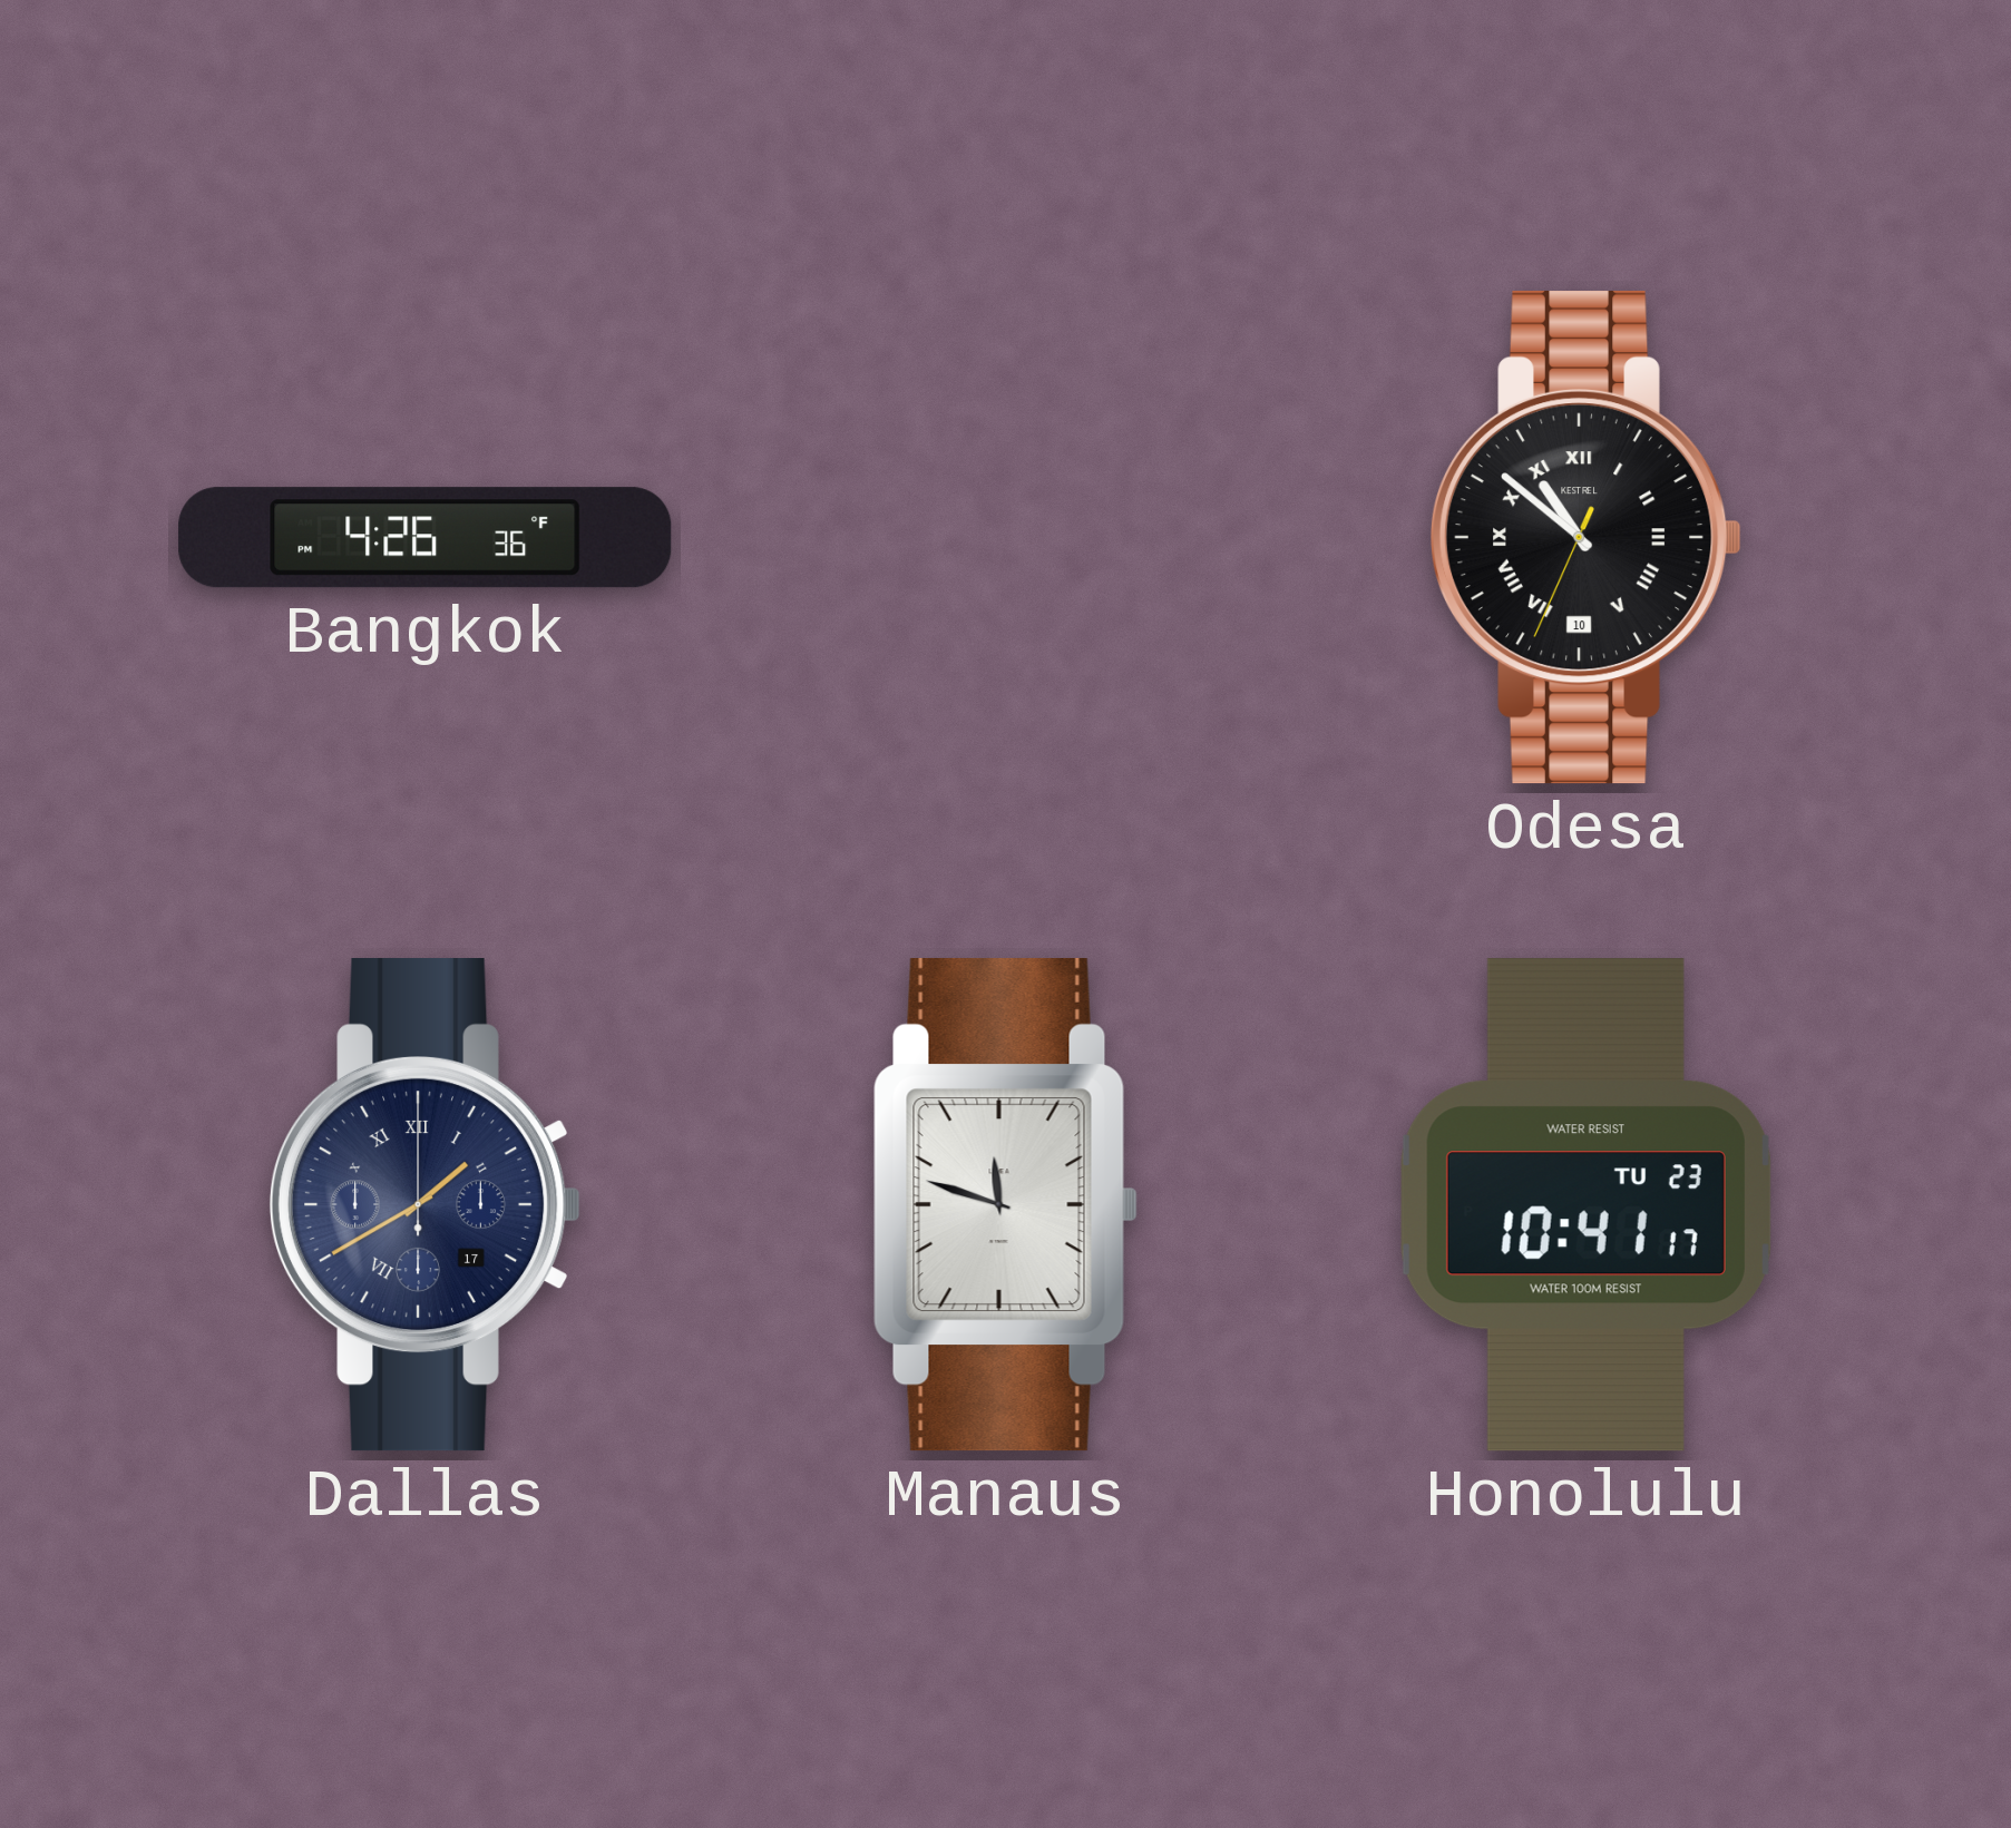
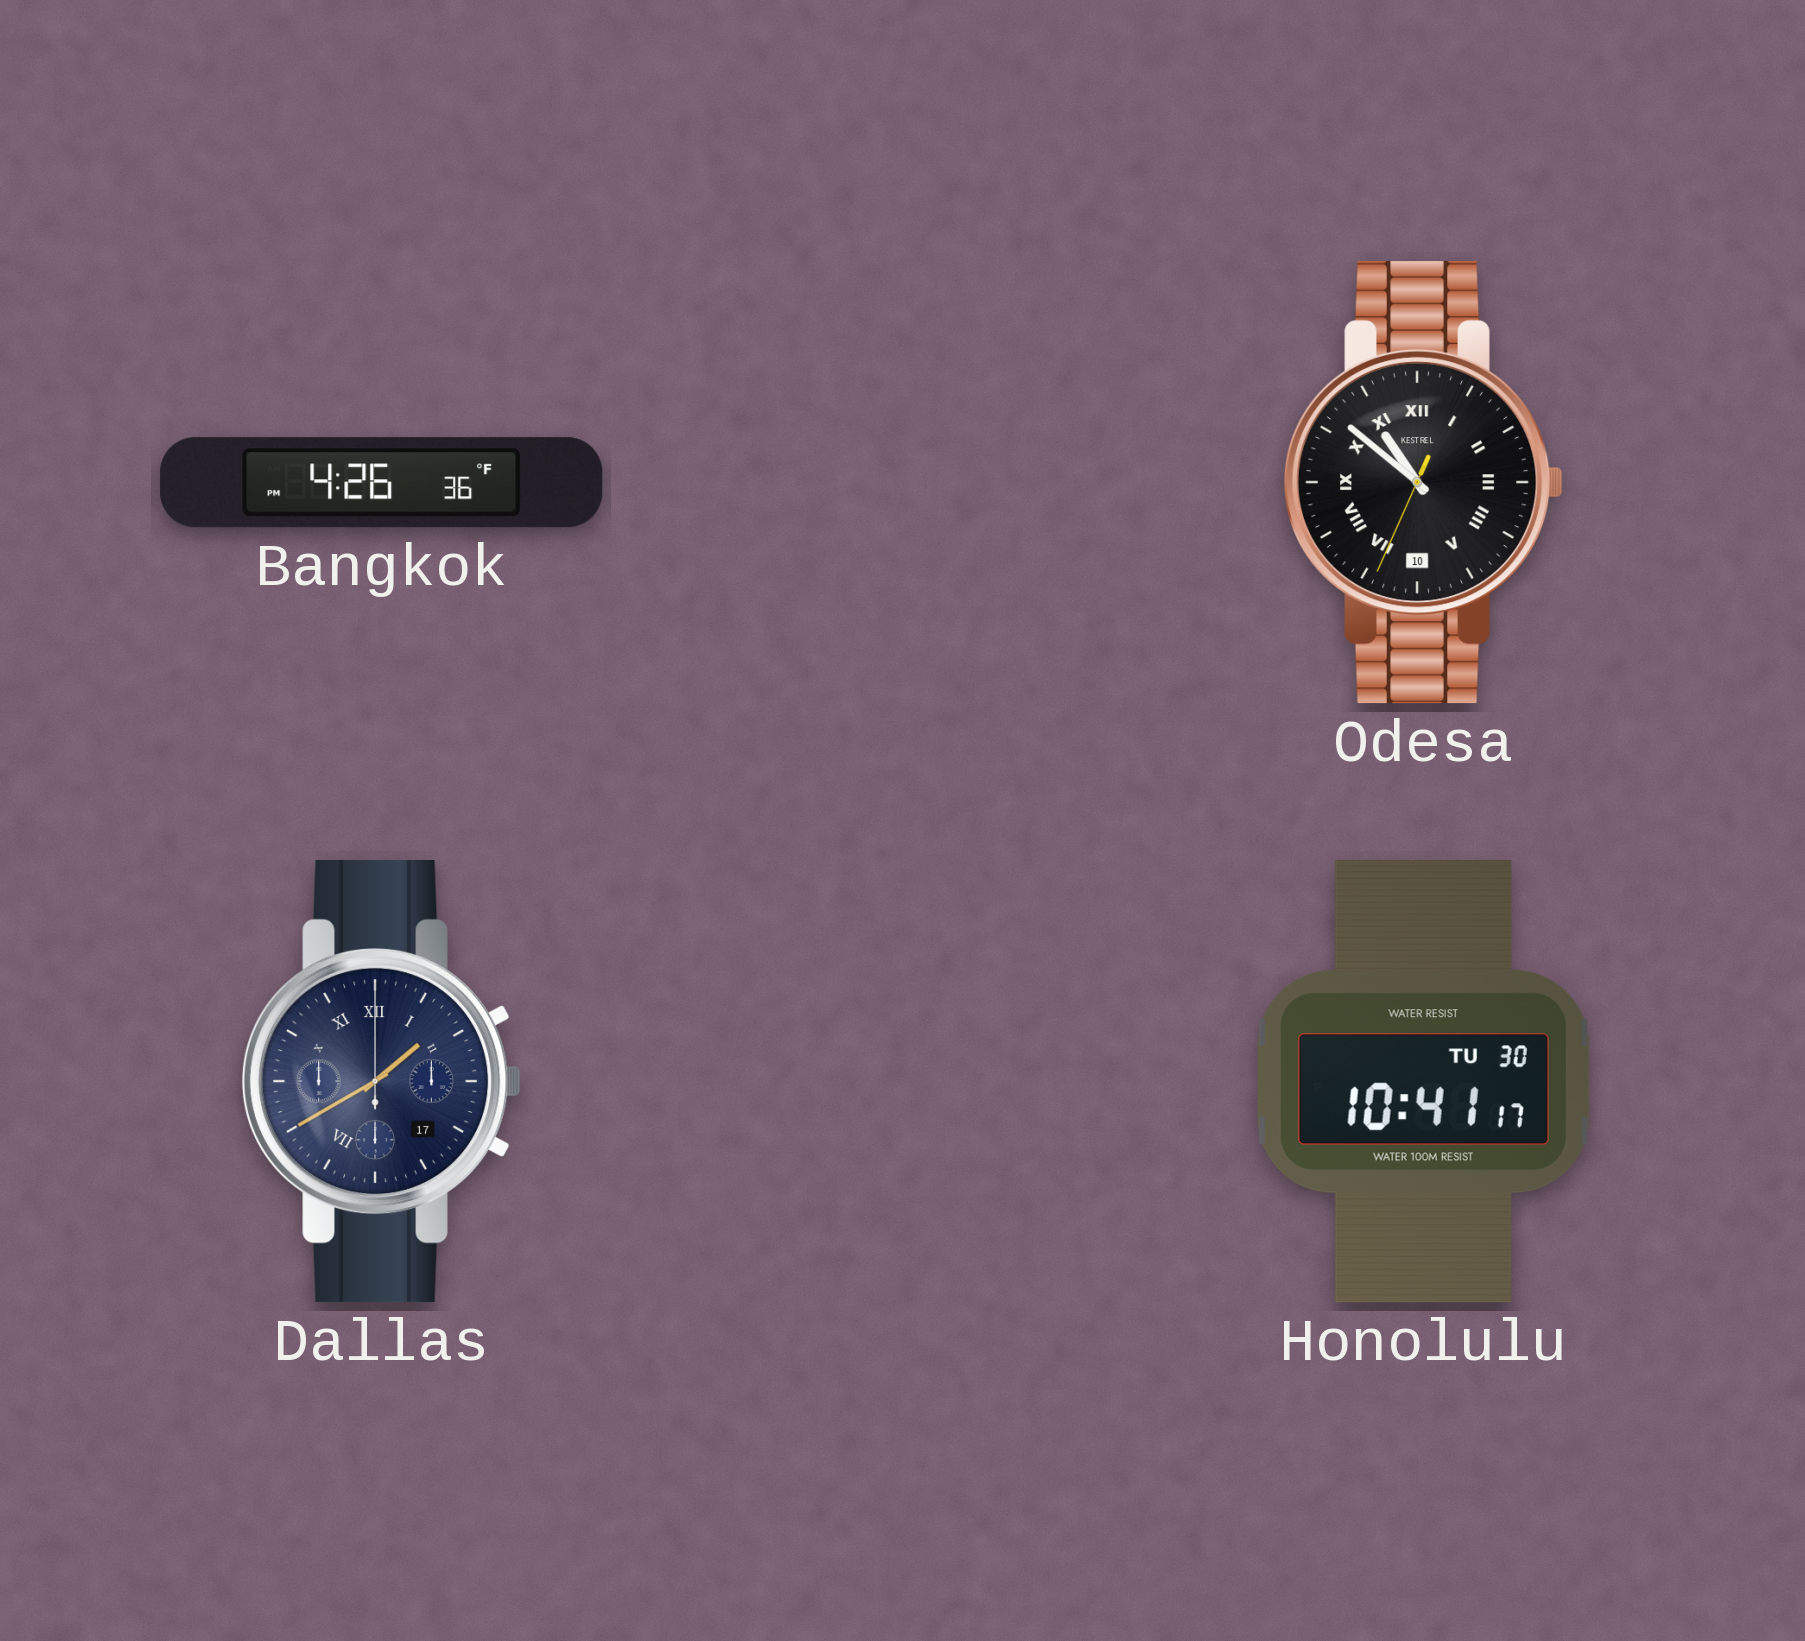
Manaus: 11:48 -> none (1005, 1205)
Honolulu date: TU 23 -> TU 30 (1423, 1082)
